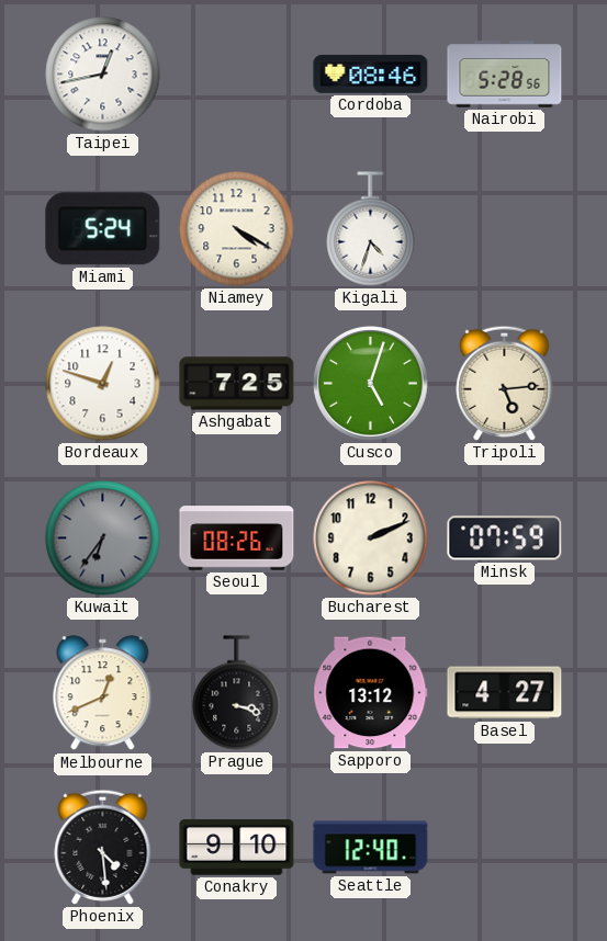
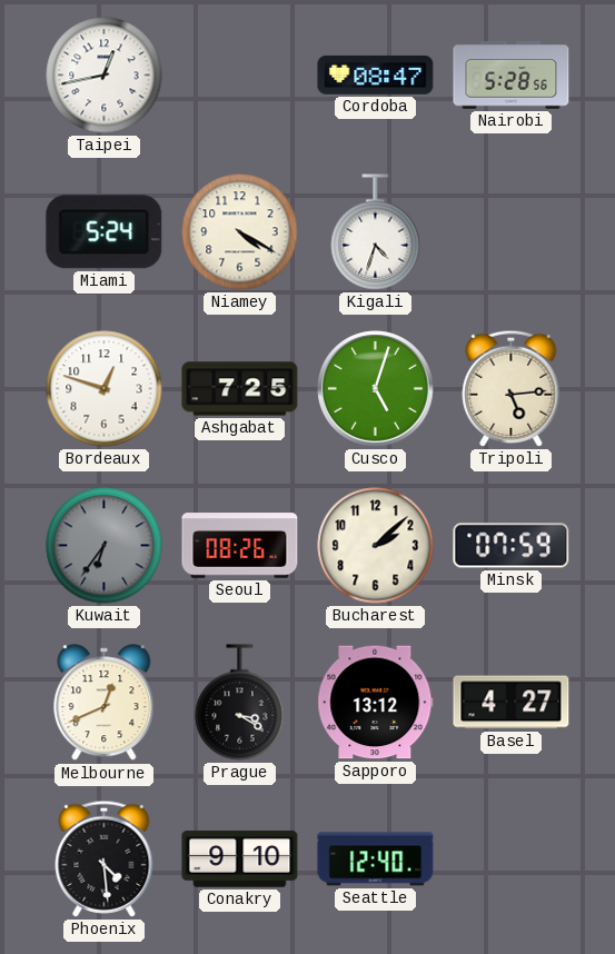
Cordoba: 08:46 -> 08:47 (376, 74)
Bucharest: 2:11 -> 2:08 (376, 546)
Prague: 3:18 -> 3:20 (240, 703)
